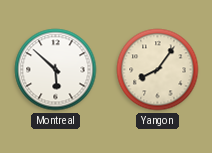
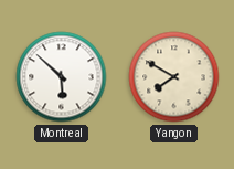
Yangon: 8:06 -> 7:50 (174, 77)
